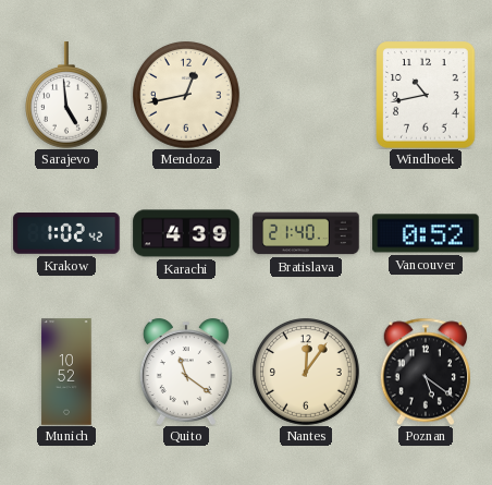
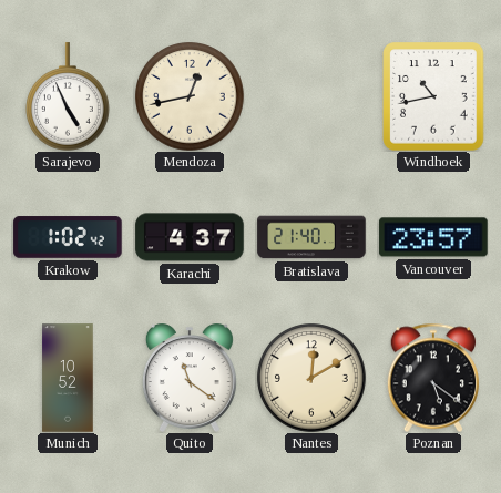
Sarajevo: 4:59 -> 4:56 (69, 96)
Karachi: 4:39 -> 4:37 (190, 237)
Vancouver: 0:52 -> 23:57 (433, 237)
Nantes: 12:06 -> 12:10 (311, 378)
